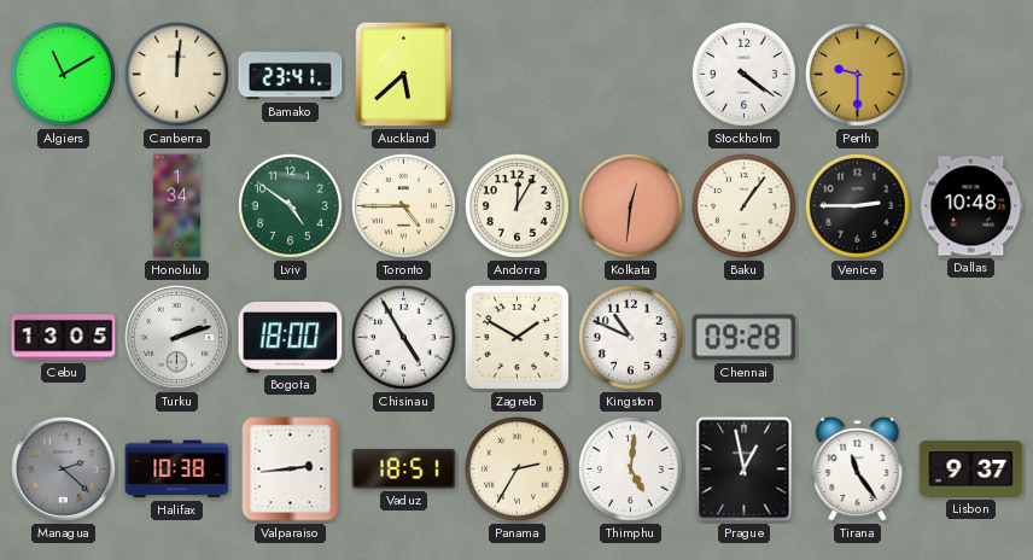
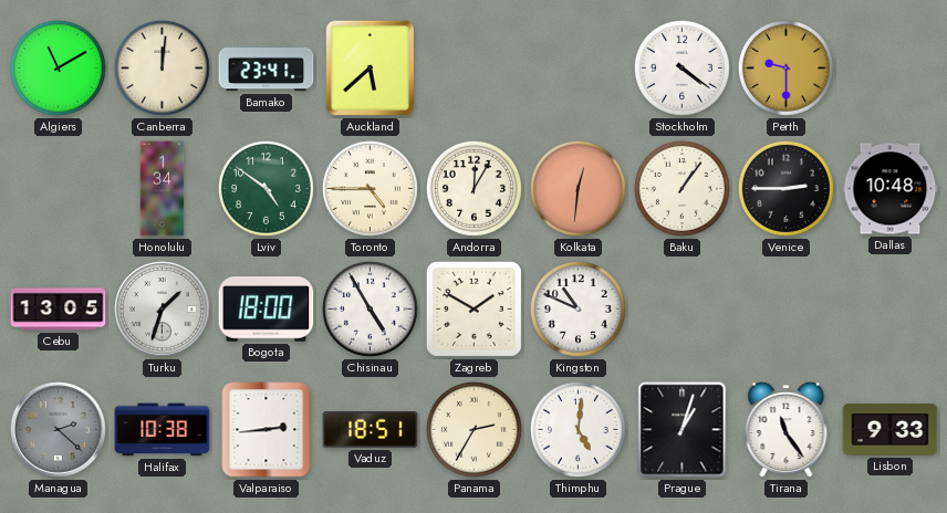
Turku: 2:12 -> 1:33 (163, 310)
Chennai: 09:28 -> none (745, 338)
Prague: 12:58 -> 1:03 (683, 430)
Lisbon: 9:37 -> 9:33 (891, 430)
